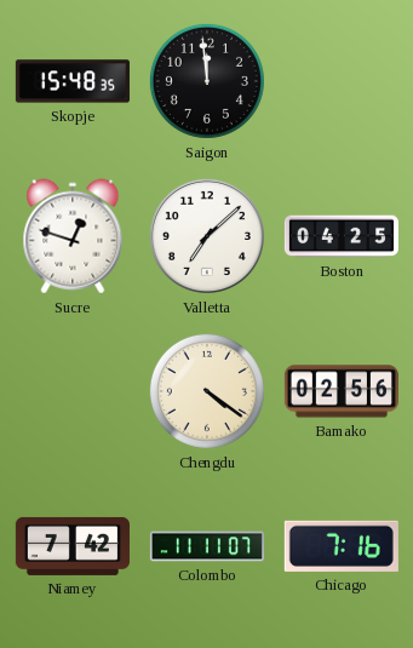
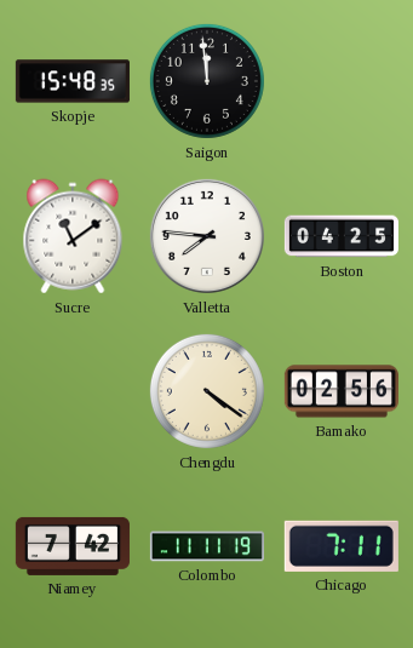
Sucre: 12:48 -> 11:09 (73, 236)
Valletta: 7:08 -> 7:46 (207, 236)
Colombo: 11:11:07 -> 11:11:19 (207, 546)
Chicago: 7:16 -> 7:11 (342, 546)
